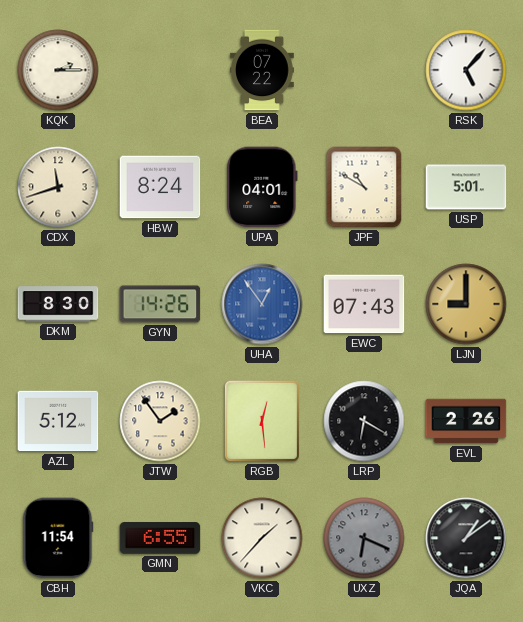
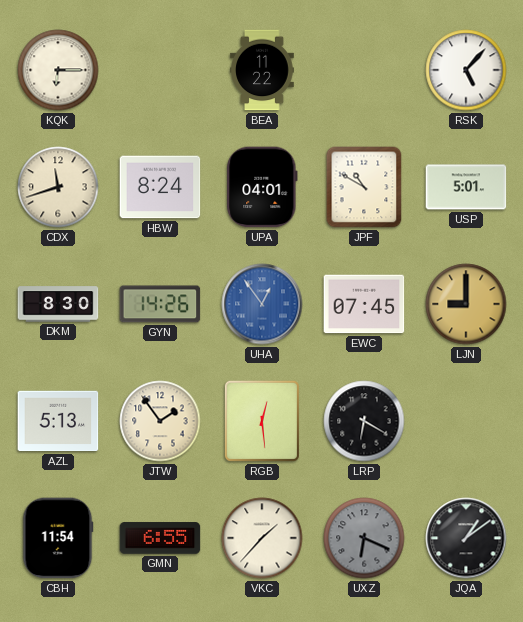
KQK: 2:15 -> 6:15 (58, 70)
BEA: 07:22 -> 11:22 (262, 70)
EWC: 07:43 -> 07:45 (364, 304)
AZL: 5:12 -> 5:13 (58, 421)
EVL: 2:26 -> none (466, 421)
